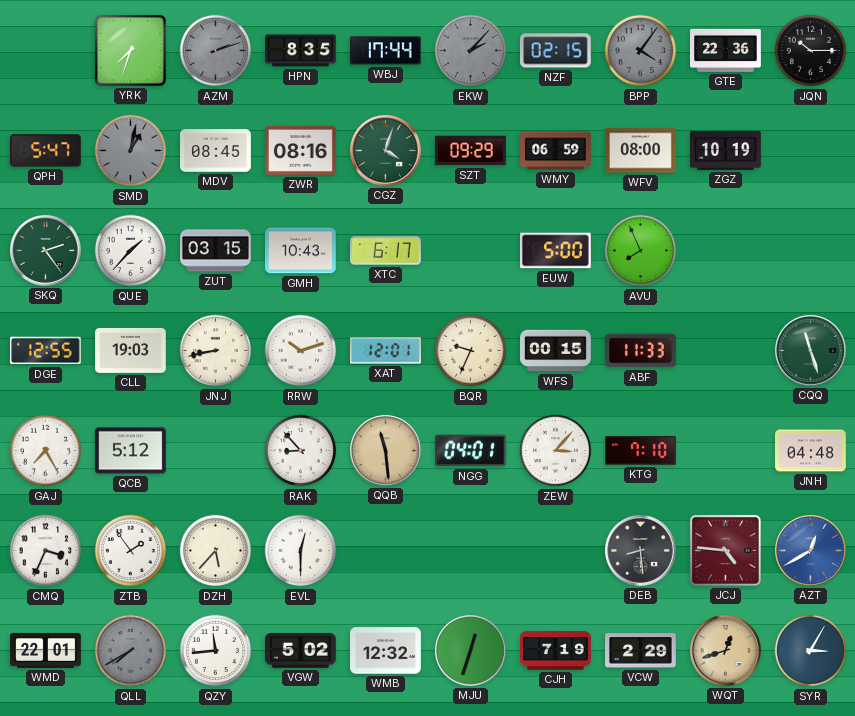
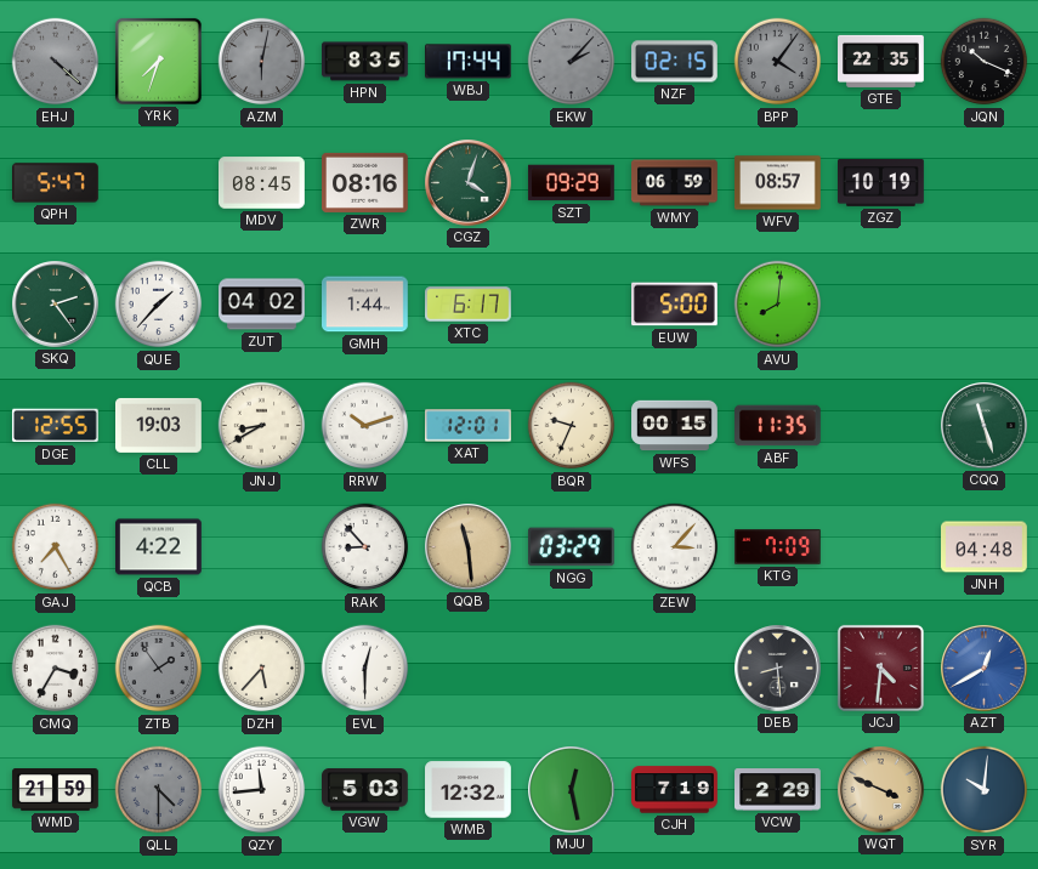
EHJ: none -> 4:22 (56, 62)
AZM: 2:12 -> 6:02 (262, 62)
GTE: 22:36 -> 22:35 (881, 61)
JQN: 10:15 -> 10:19 (985, 62)
SMD: 1:02 -> none (131, 151)
WFV: 08:00 -> 08:57 (778, 183)
ZUT: 03:15 -> 04:02 (262, 305)
GMH: 10:43 -> 1:44 (365, 305)
AVU: 7:56 -> 8:01 (778, 305)
JNJ: 8:43 -> 8:40 (262, 426)
ABF: 11:33 -> 11:35 (778, 426)
QCB: 5:12 -> 4:22 (159, 547)
NGG: 04:01 -> 03:29 (571, 547)
KTG: 7:10 -> 7:09 (778, 547)
CMQ: 3:34 -> 3:35 (56, 669)
ZTB dial: white -> grey (159, 669)
JCJ: 4:46 -> 4:31 (880, 668)
WMD: 22:01 -> 21:59 (56, 790)
QLL: 7:40 -> 4:30 (159, 790)
VGW: 5:02 -> 5:03 (365, 790)
MJU: 12:33 -> 12:28 (572, 790)
WQT: 12:42 -> 3:49 (881, 790)
SYR: 3:05 -> 10:01 (985, 790)
